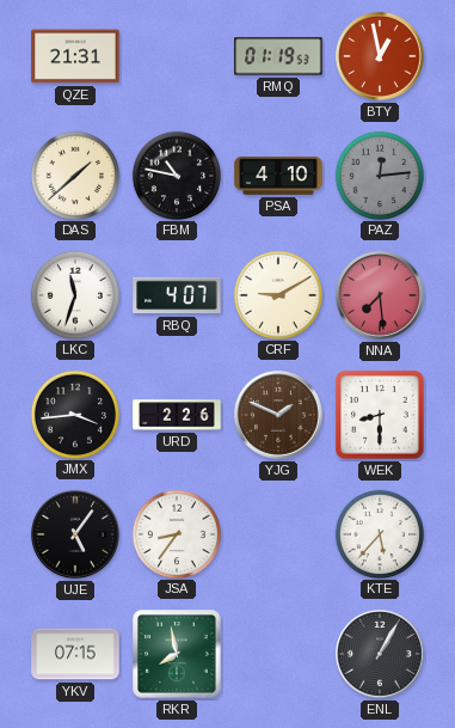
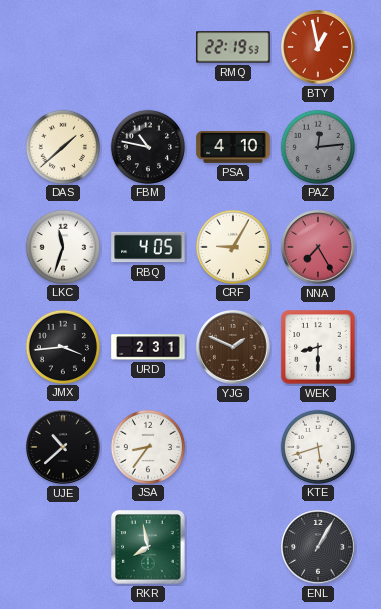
QZE: 21:31 -> none (75, 56)
RMQ: 01:19 -> 22:19 (233, 47)
RBQ: 4:07 -> 4:05 (148, 247)
CRF: 9:10 -> 9:05 (232, 246)
NNA: 7:29 -> 7:25 (318, 247)
URD: 2:26 -> 2:31 (148, 347)
UJE: 5:06 -> 10:38 (63, 447)
KTE: 5:37 -> 5:42 (317, 446)
YKV: 07:15 -> none (75, 654)
